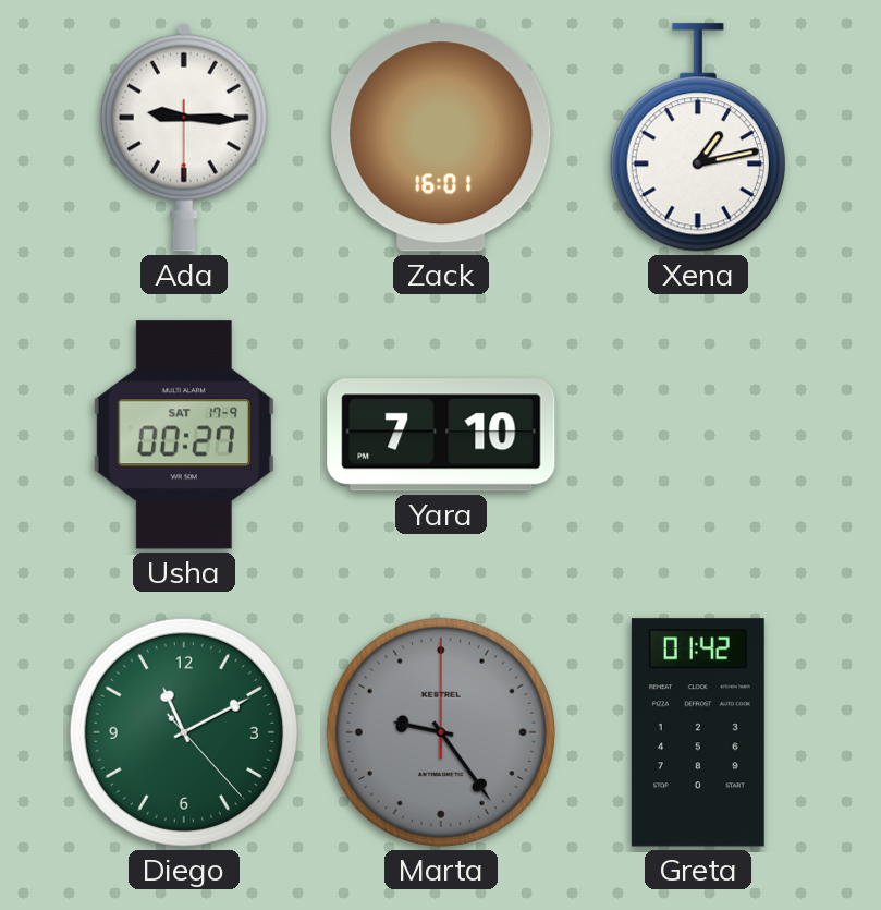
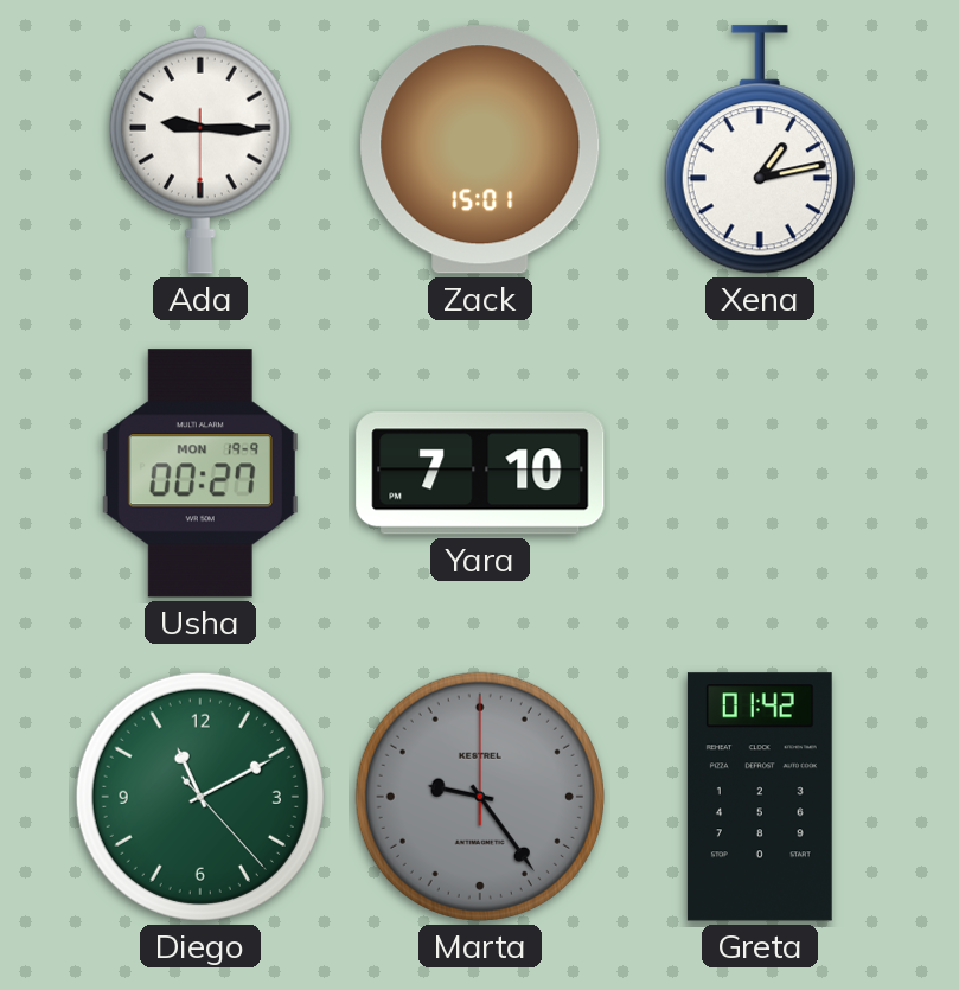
Zack: 16:01 -> 15:01 (480, 149)
Usha date: SAT 17-9 -> MON 19-9 (200, 473)
